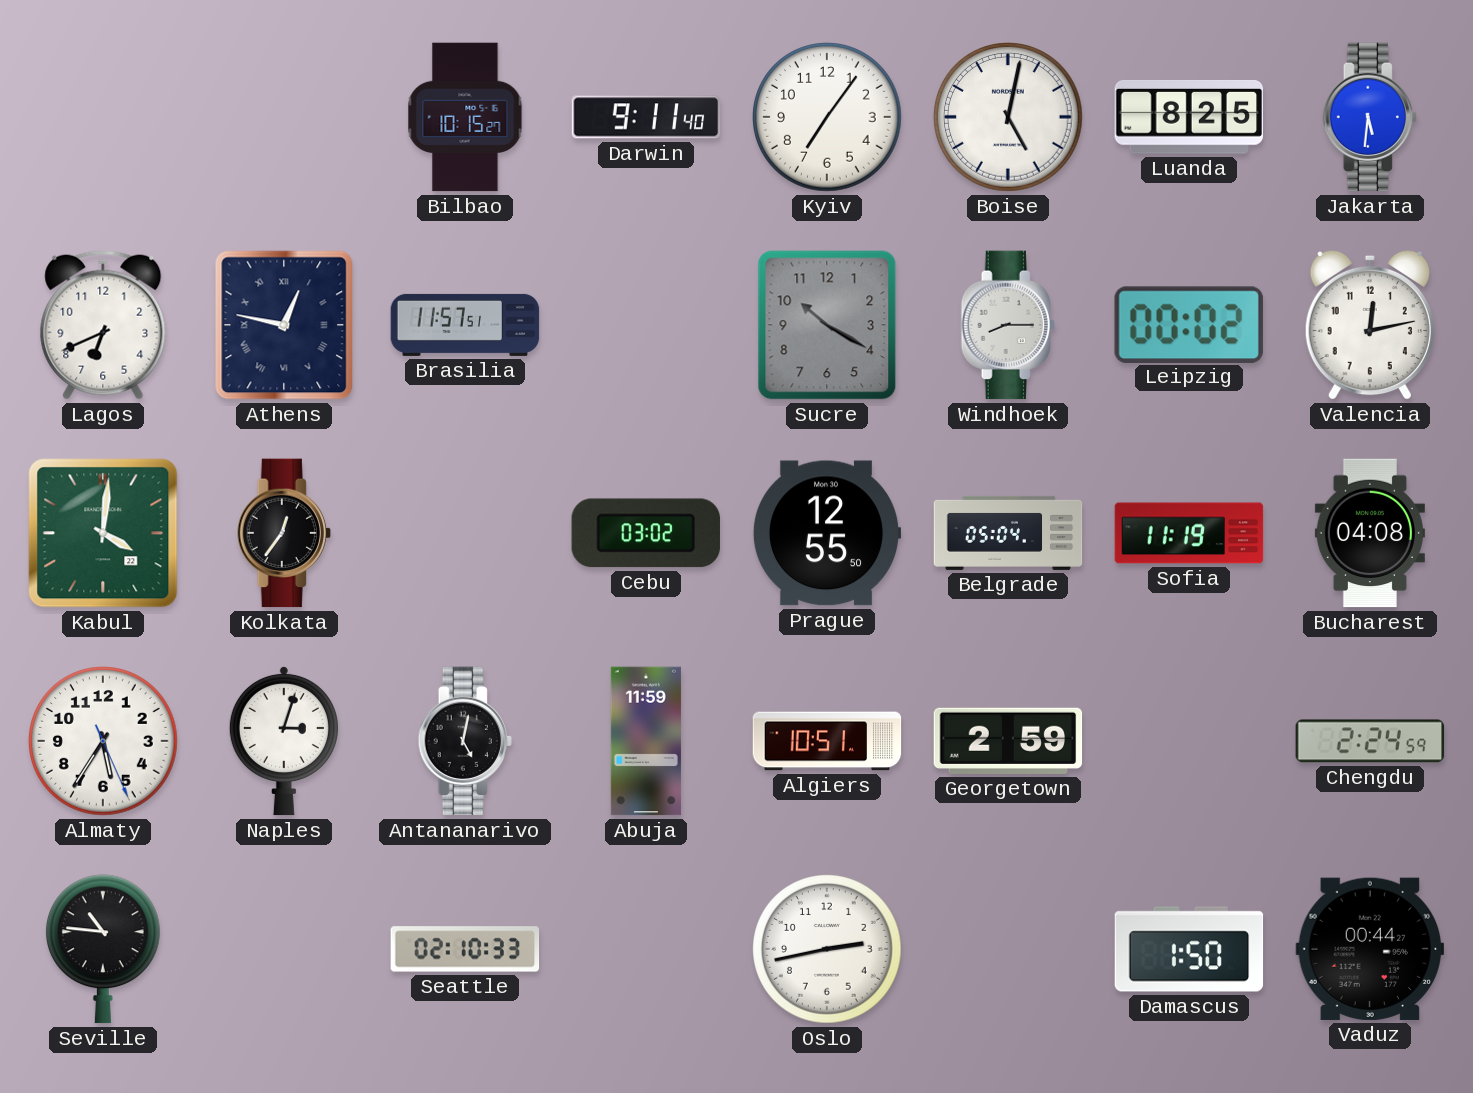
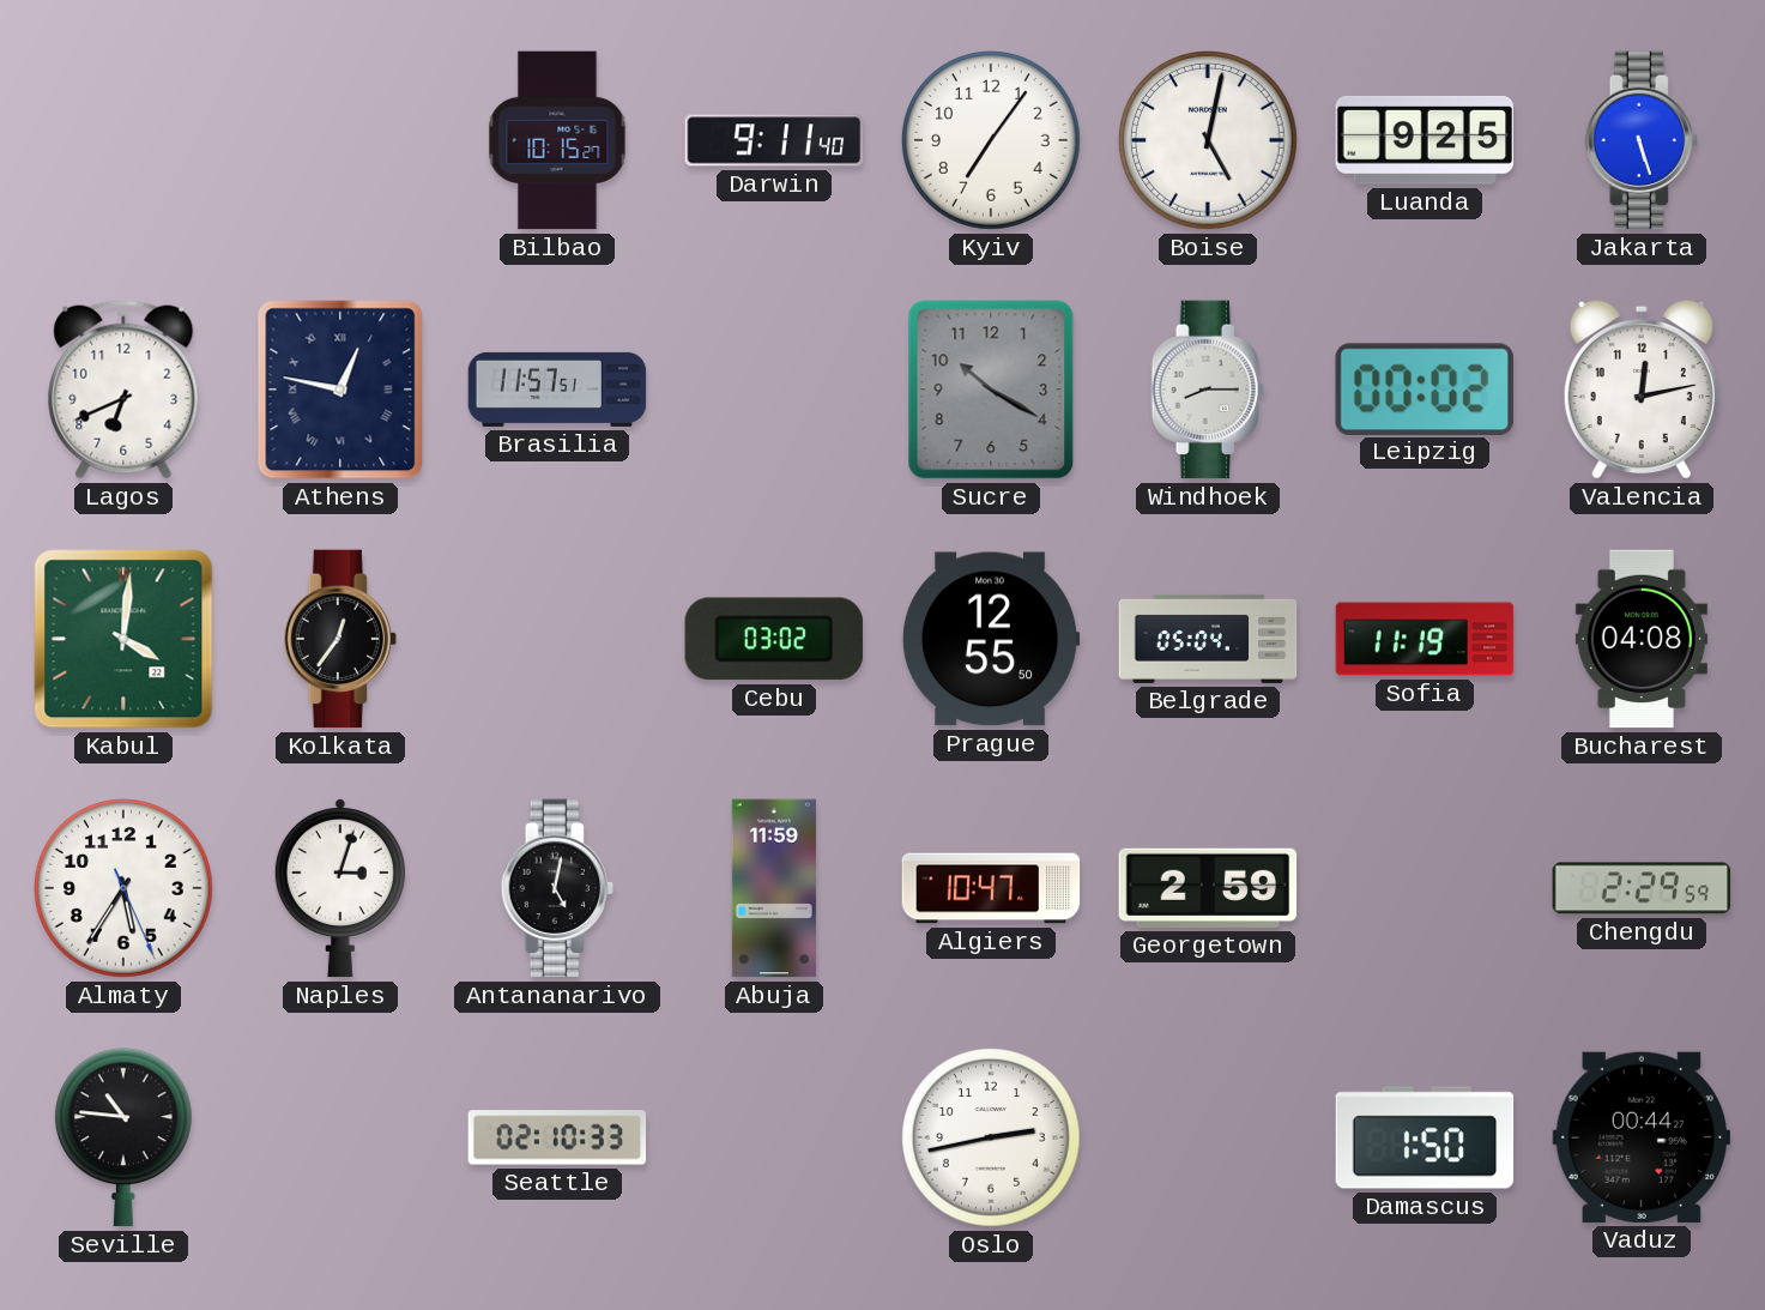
Luanda: 8:25 -> 9:25 (1425, 140)
Jakarta: 5:31 -> 5:27 (1642, 140)
Algiers: 10:51 -> 10:47 (991, 888)
Chengdu: 2:24 -> 2:29 (1642, 888)
